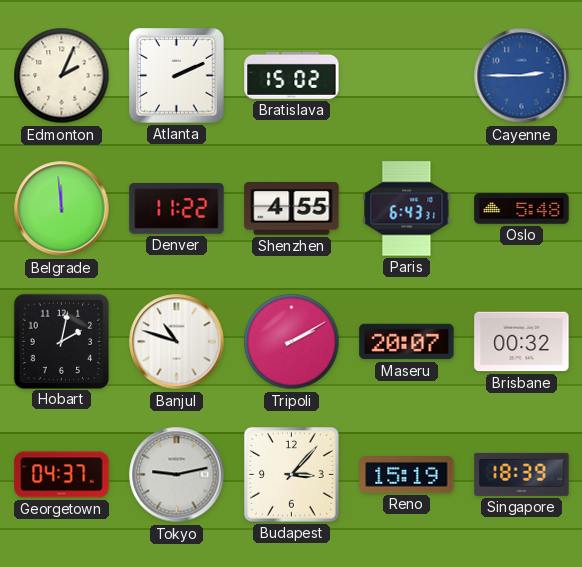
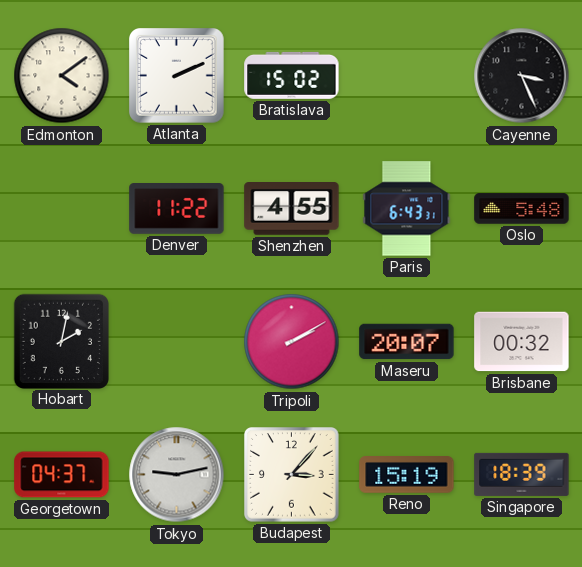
Edmonton: 2:04 -> 4:09 (62, 76)
Cayenne: 2:45 -> 3:26 (522, 76)
Cayenne dial: blue -> black (522, 76)
Belgrade: 11:59 -> none (62, 209)
Banjul: 10:48 -> none (177, 342)
